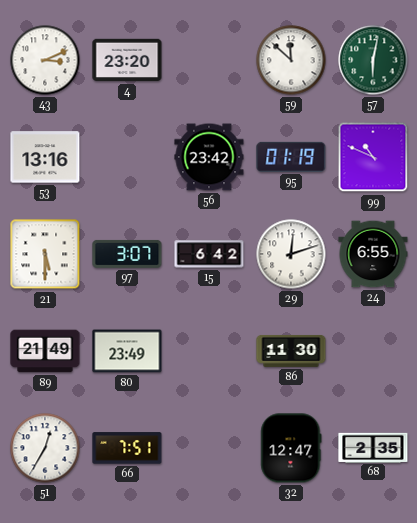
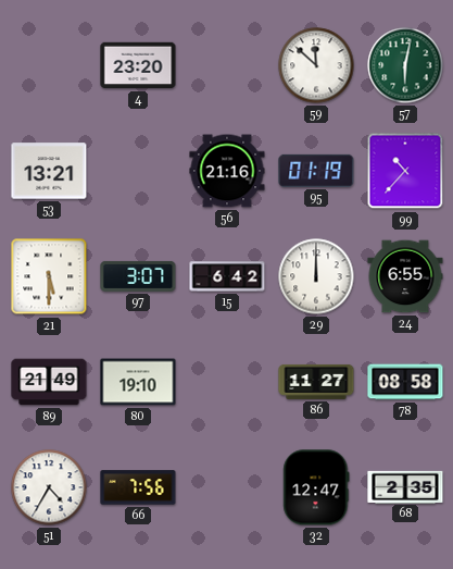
43: 3:11 -> none (45, 60)
53: 13:16 -> 13:21 (49, 171)
56: 23:42 -> 21:16 (227, 171)
99: 10:49 -> 10:37 (405, 171)
29: 12:12 -> 12:00 (316, 276)
80: 23:49 -> 19:10 (138, 382)
86: 11:30 -> 11:27 (316, 382)
78: none -> 08:58 (405, 382)
51: 12:35 -> 4:35 (49, 487)
66: 7:51 -> 7:56 (138, 487)
